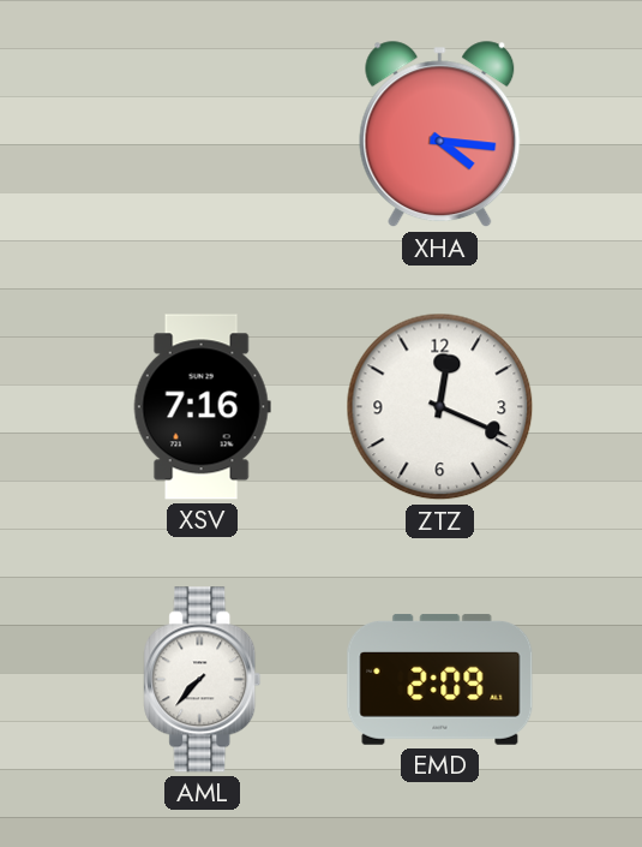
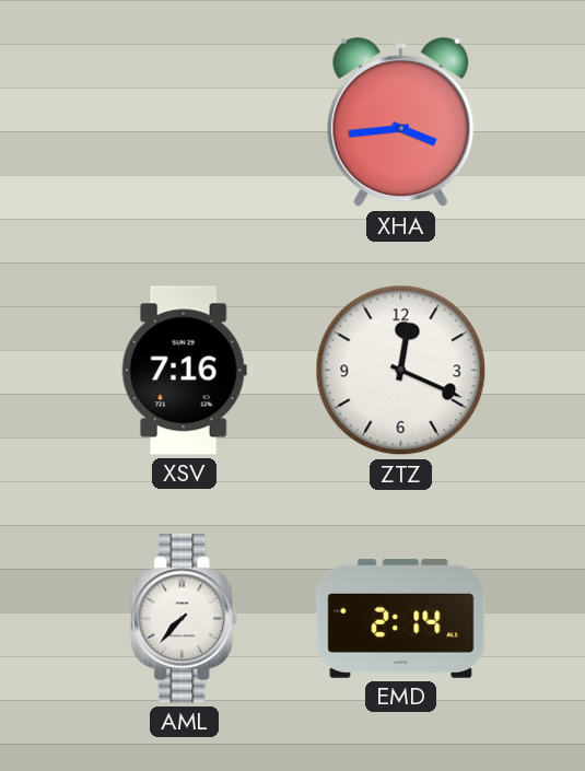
XHA: 4:16 -> 3:44 (401, 122)
EMD: 2:09 -> 2:14 (401, 619)
